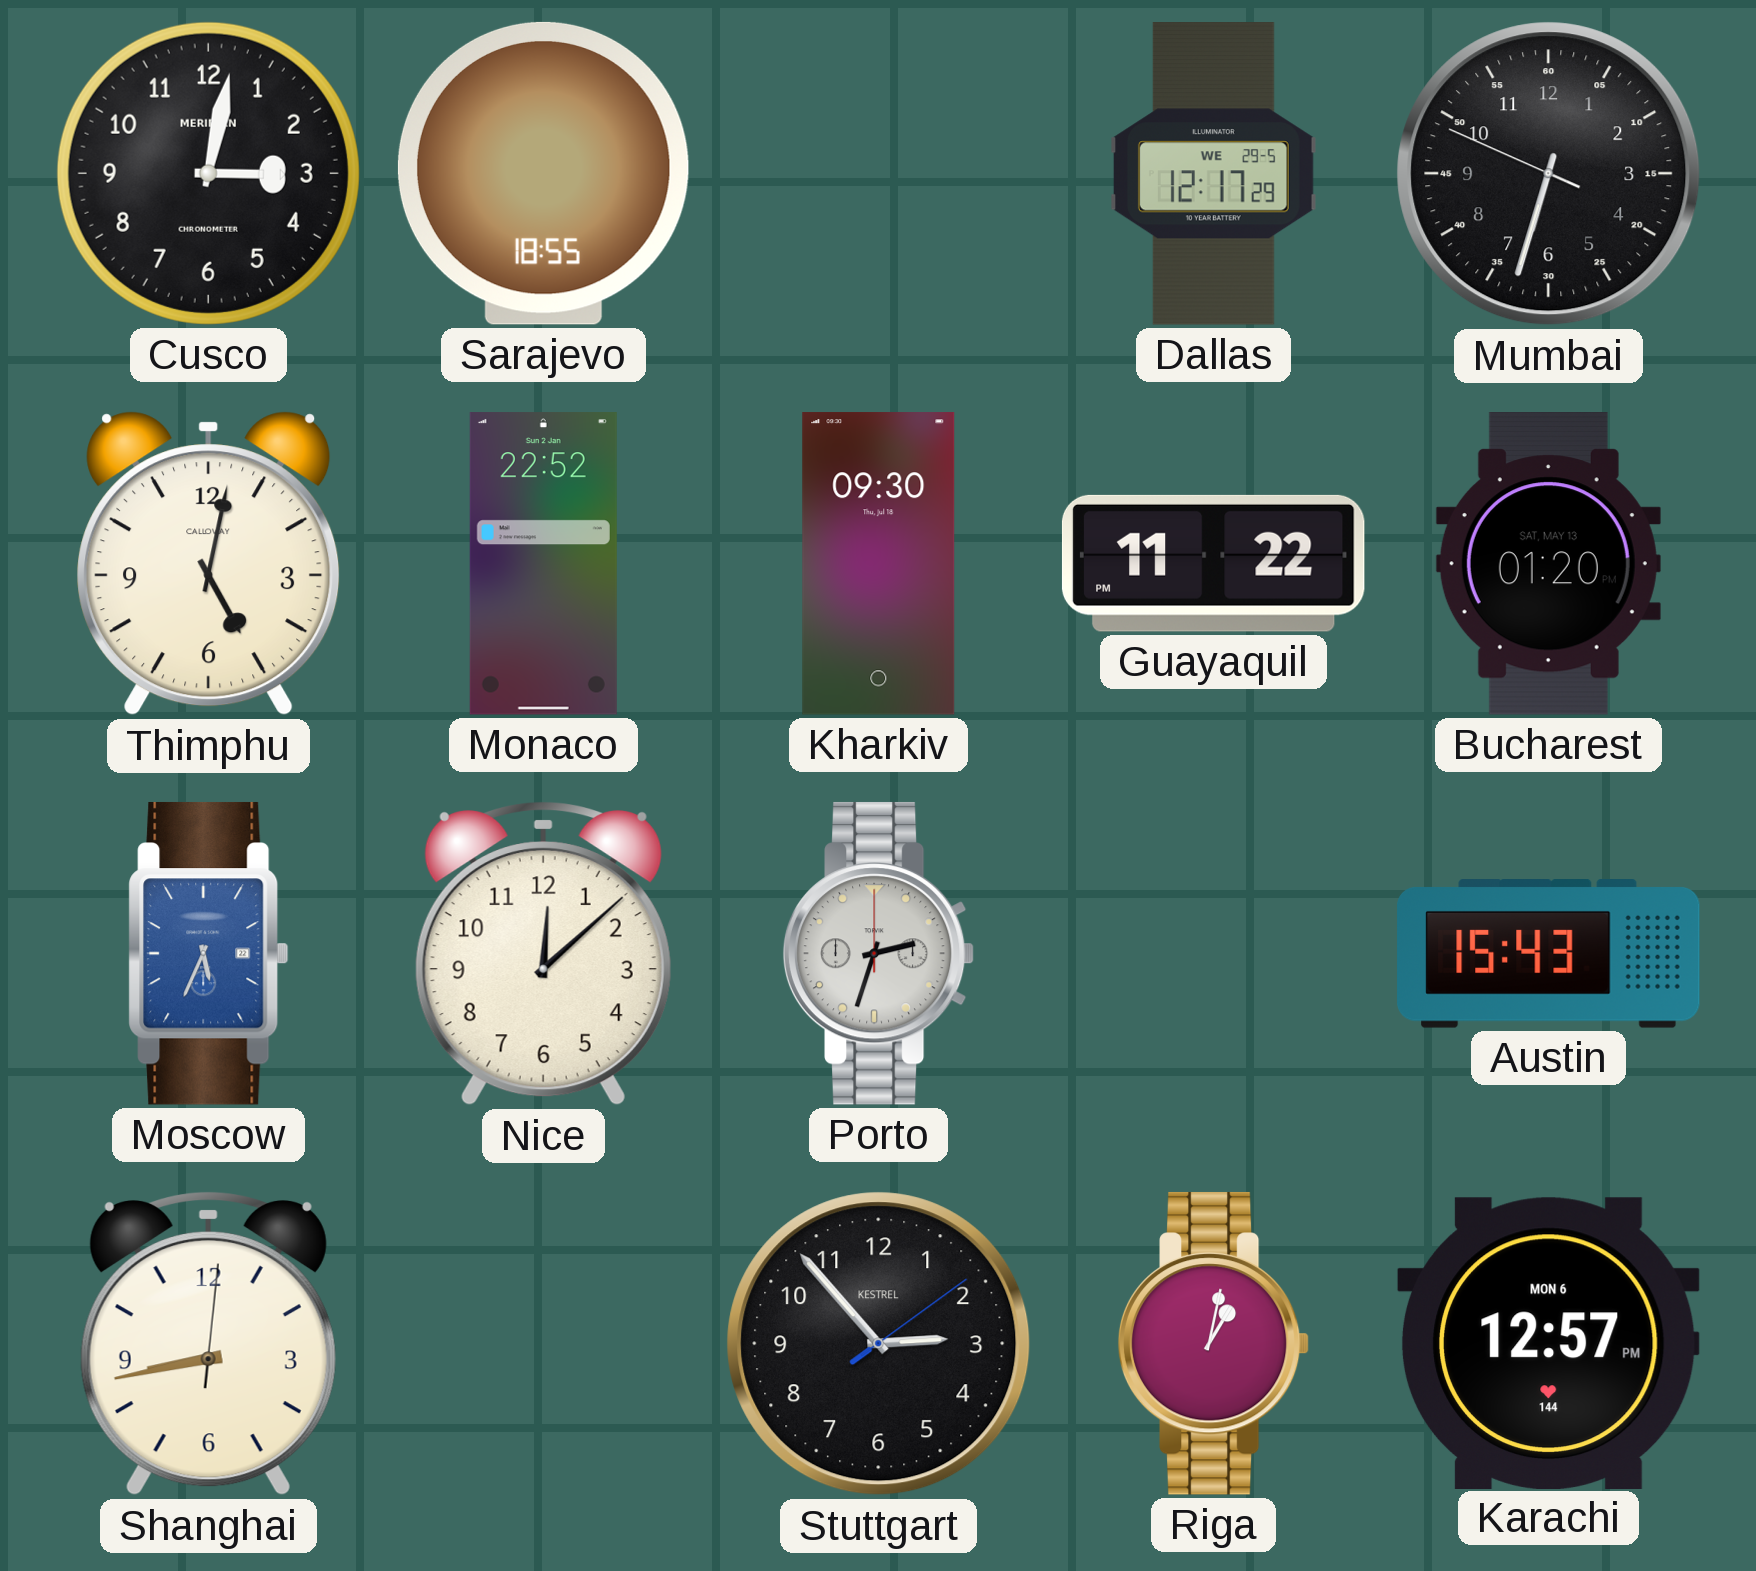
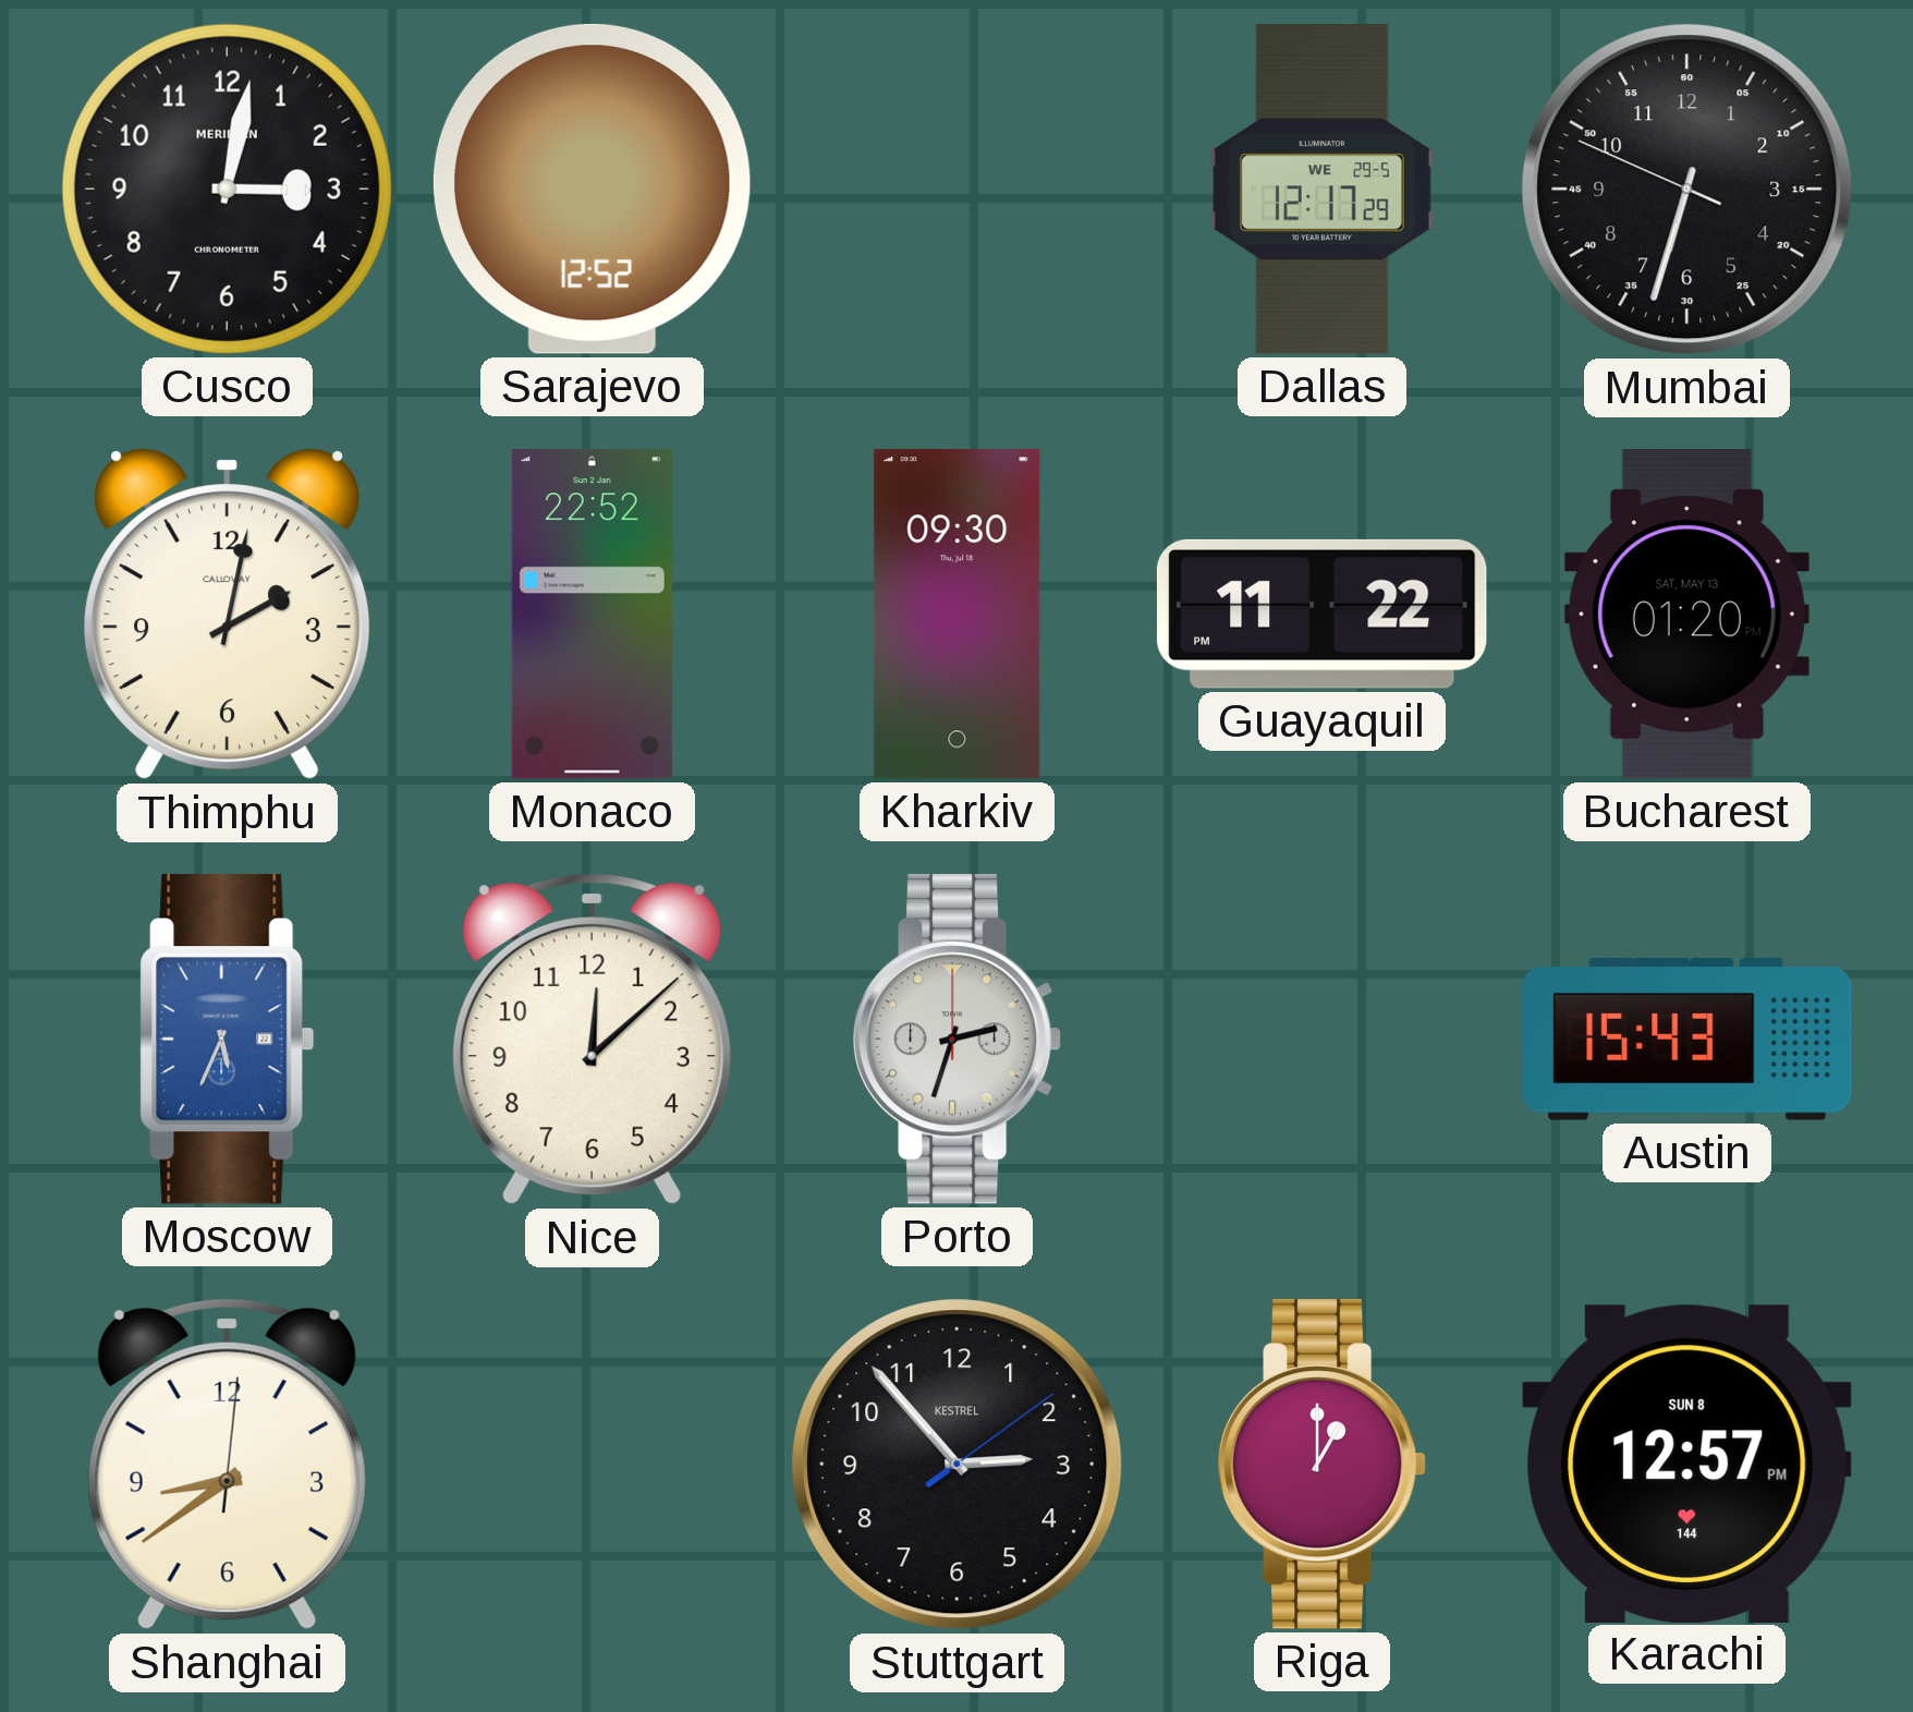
Sarajevo: 18:55 -> 12:52 (592, 189)
Thimphu: 5:02 -> 2:02 (228, 615)
Shanghai: 8:43 -> 8:39 (227, 1465)
Riga: 1:02 -> 1:00 (1323, 1464)
Karachi date: MON 6 -> SUN 8 (1686, 1464)
